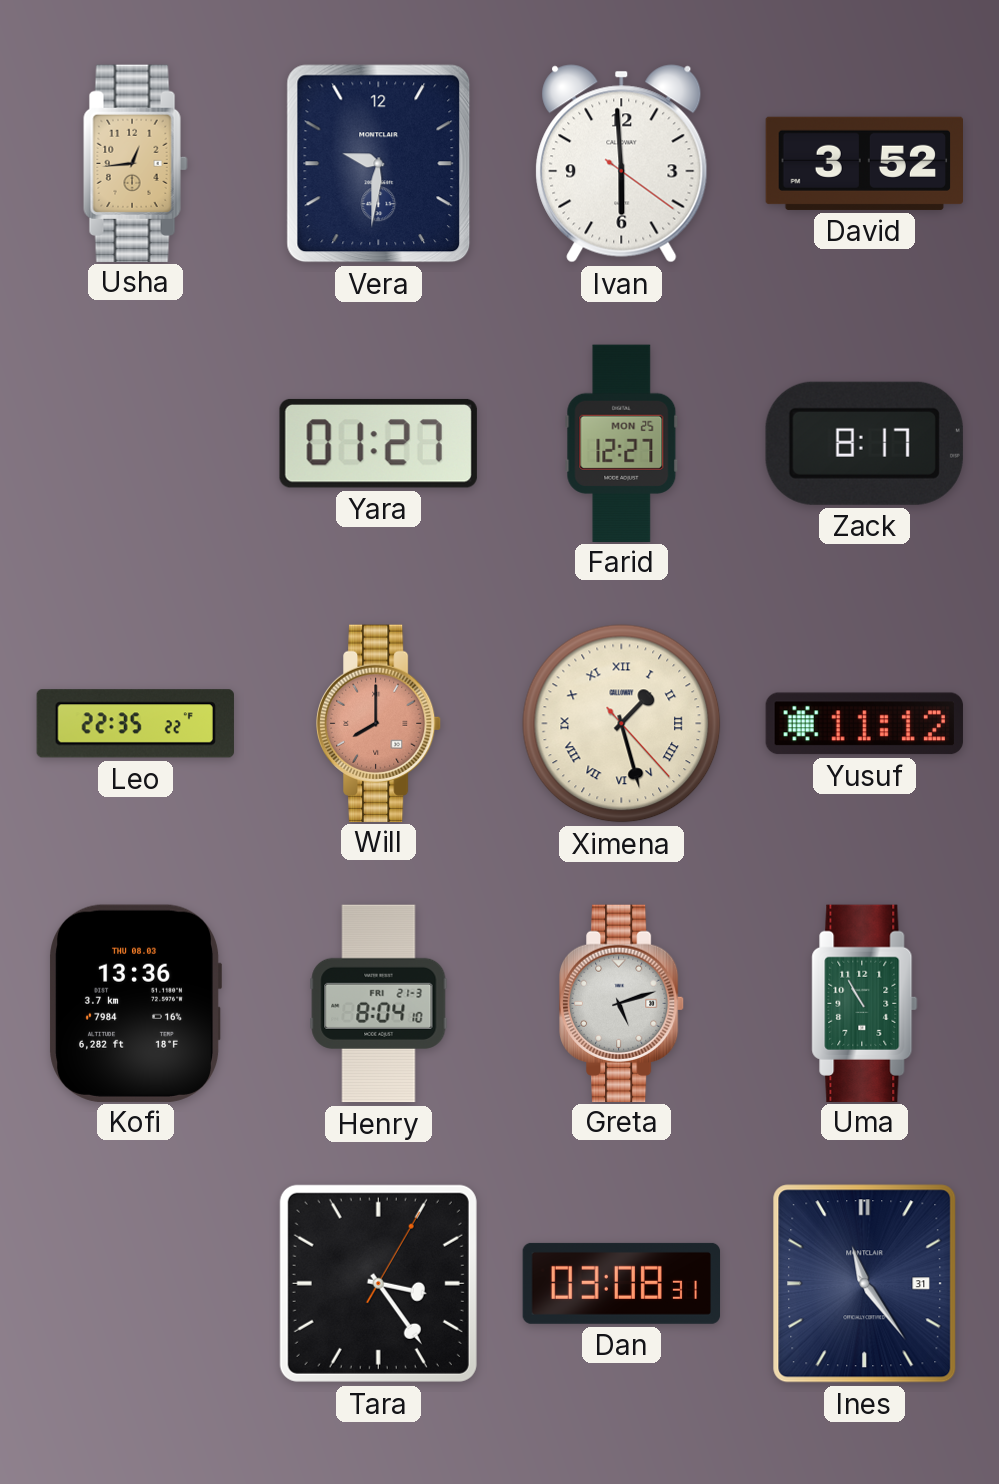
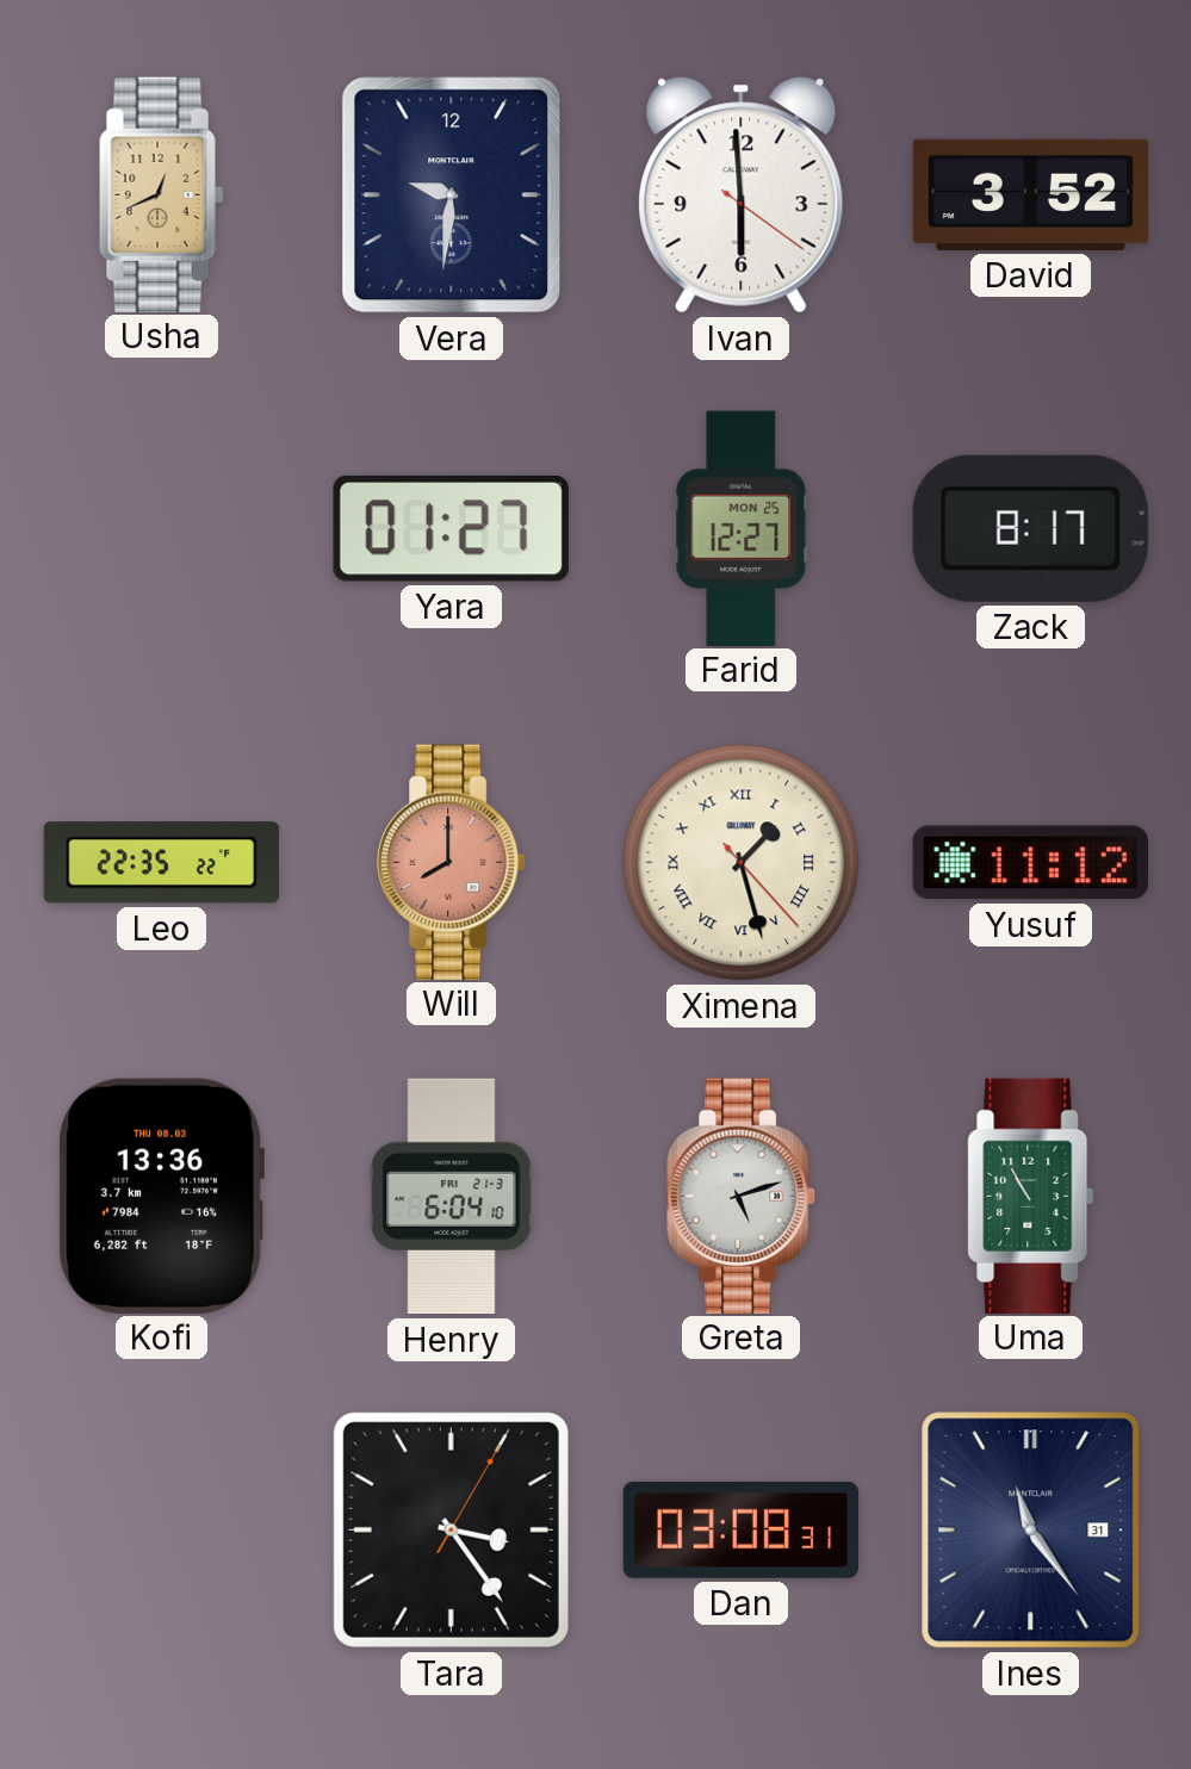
Usha: 12:44 -> 12:41 (162, 194)
Henry: 8:04 -> 6:04 (452, 1197)
